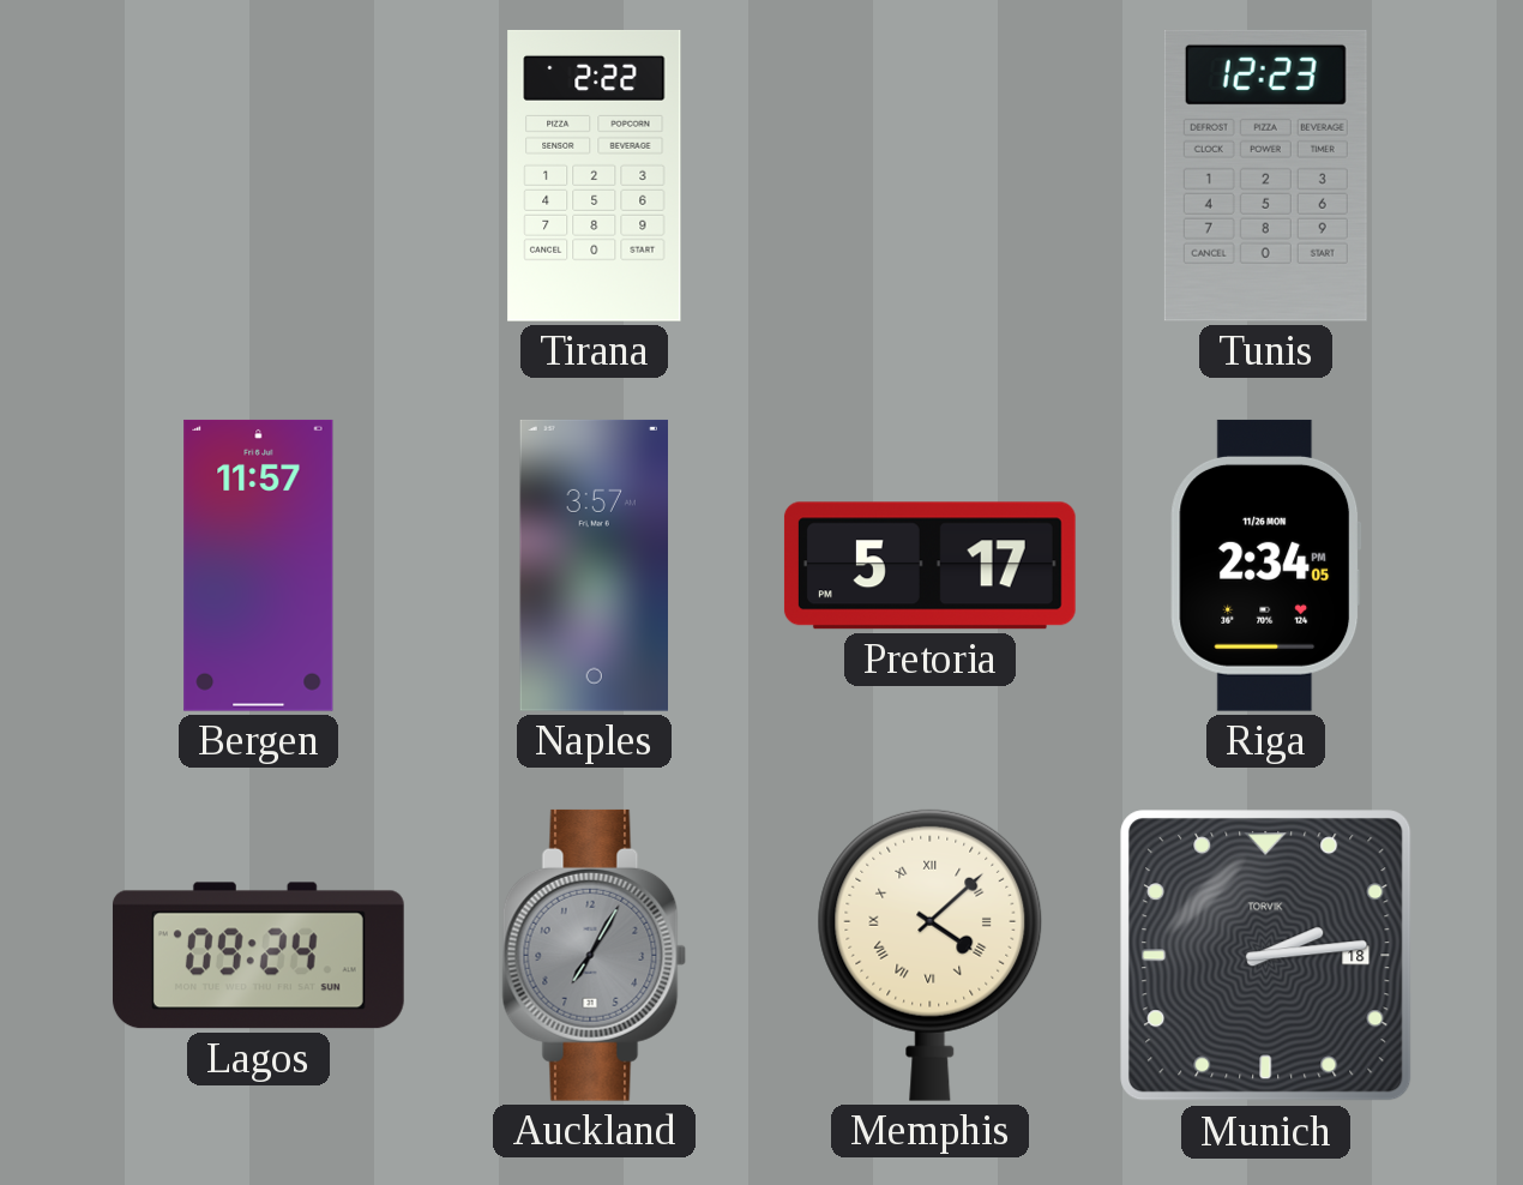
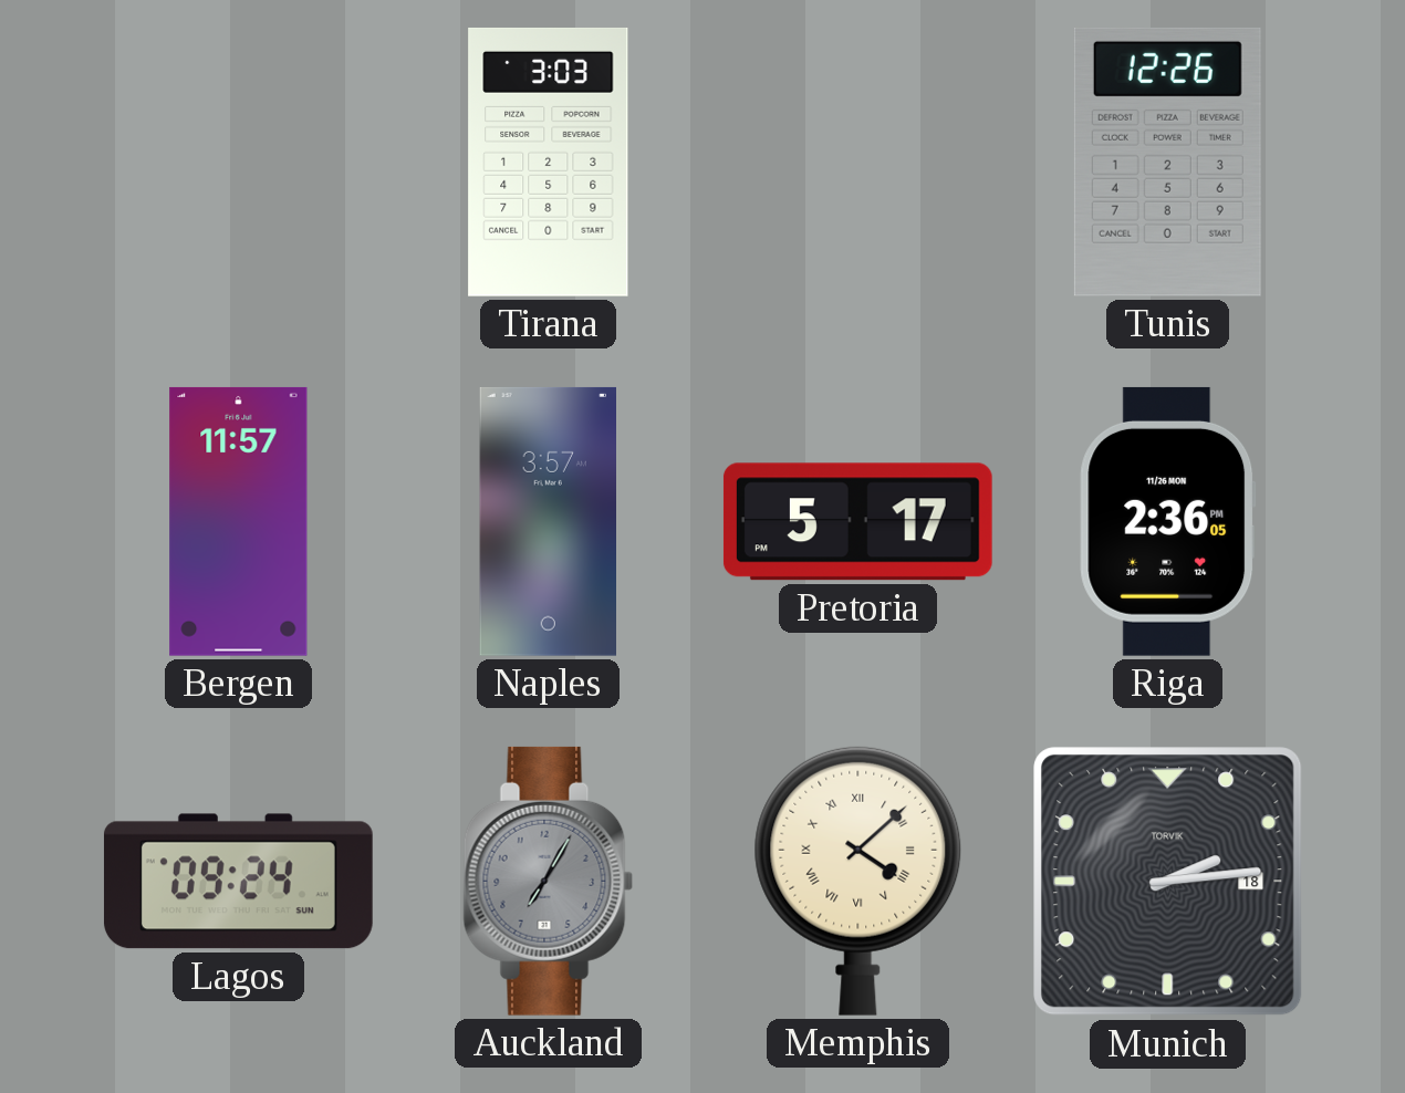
Tirana: 2:22 -> 3:03 (549, 162)
Tunis: 12:23 -> 12:26 (1167, 162)
Riga: 2:34 -> 2:36 (1168, 521)
